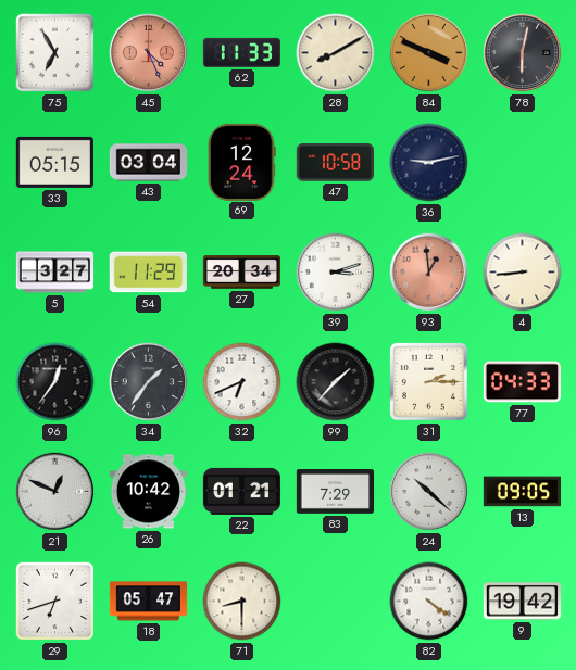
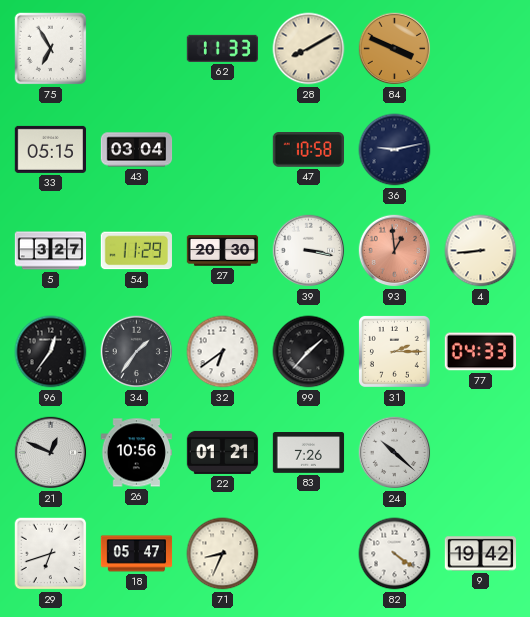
45: 4:26 -> none (149, 53)
78: 6:02 -> none (523, 53)
69: 12:24 -> none (241, 162)
27: 20:34 -> 20:30 (223, 251)
39: 3:12 -> 3:17 (309, 251)
32: 6:41 -> 6:39 (223, 352)
26: 10:42 -> 10:56 (136, 453)
83: 7:29 -> 7:26 (309, 453)
13: 09:05 -> none (523, 492)
71: 8:30 -> 8:34 (223, 554)
